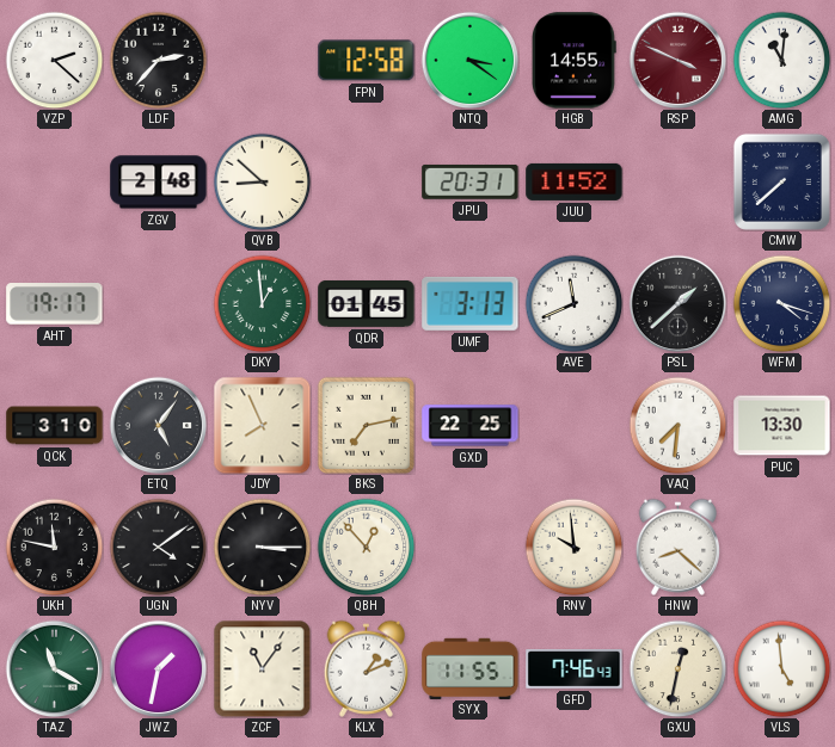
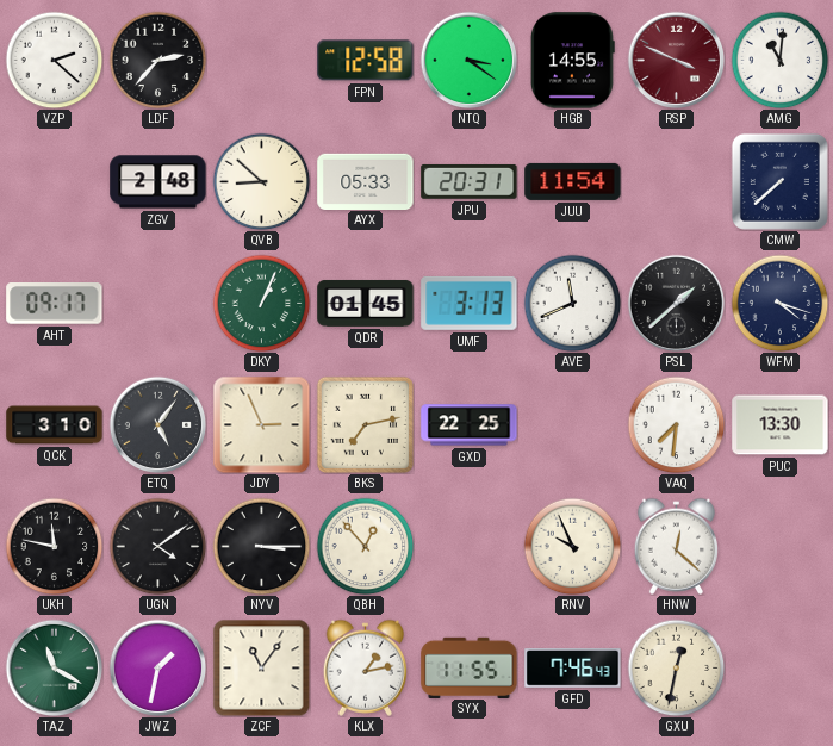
AYX: none -> 05:33 (366, 181)
JUU: 11:52 -> 11:54 (573, 181)
AHT: 19:17 -> 09:17 (55, 304)
DKY: 12:59 -> 1:04 (261, 303)
JDY: 7:56 -> 2:56 (261, 424)
RNV: 9:59 -> 9:56 (572, 546)
HNW: 8:22 -> 12:22 (676, 546)
KLX: 1:11 -> 1:13 (365, 667)
VLS: 4:59 -> none (781, 668)
